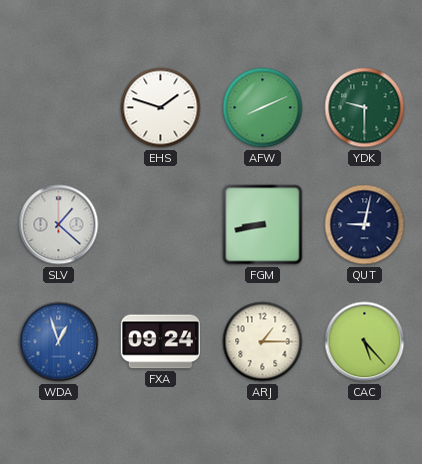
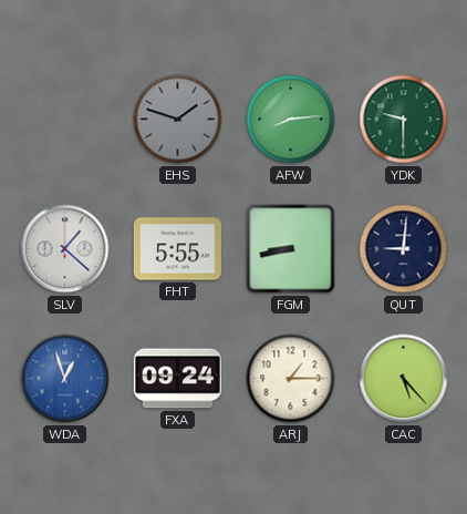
EHS dial: white -> grey (178, 120)
AFW: 8:11 -> 8:14 (291, 120)
FHT: none -> 5:55 (177, 249)
QUT: 9:02 -> 9:01 (404, 249)
